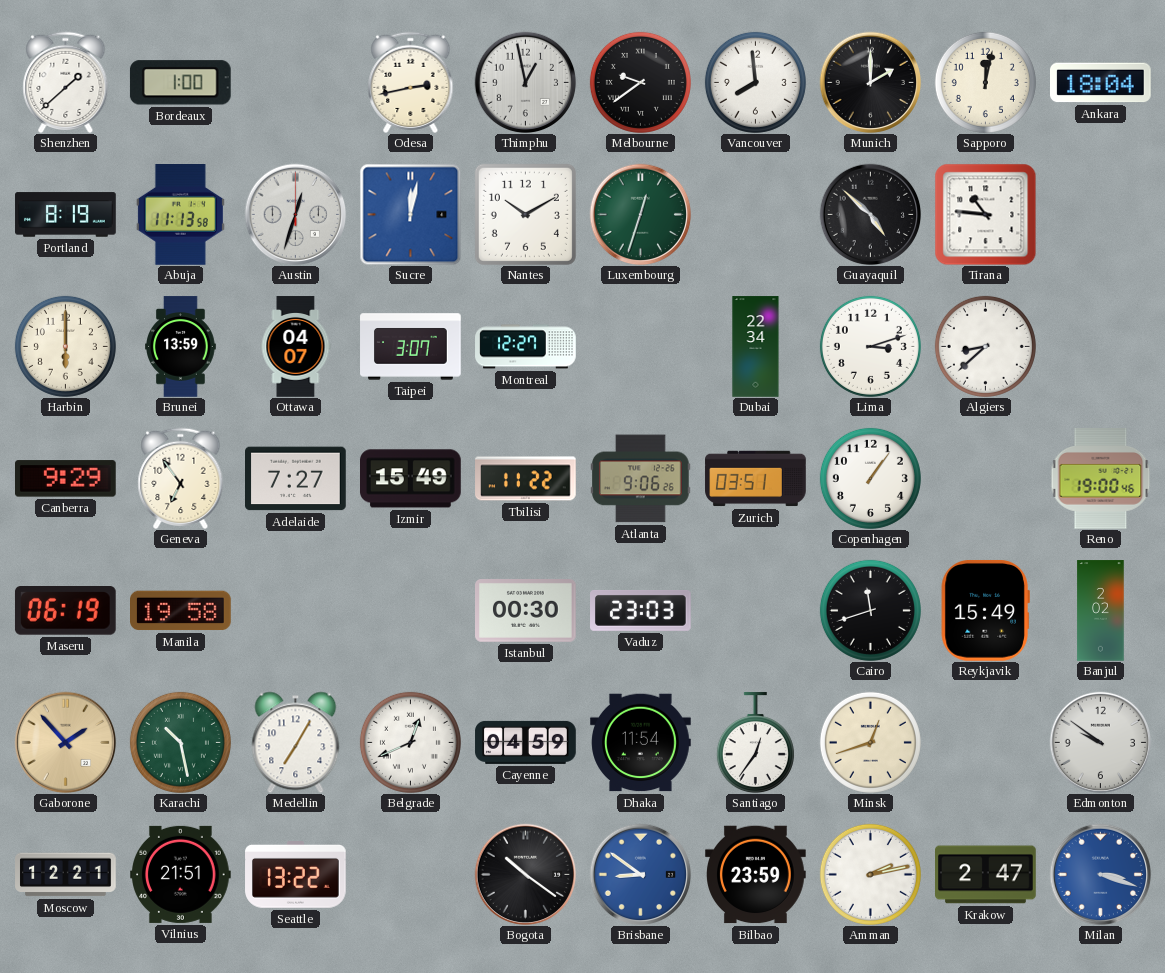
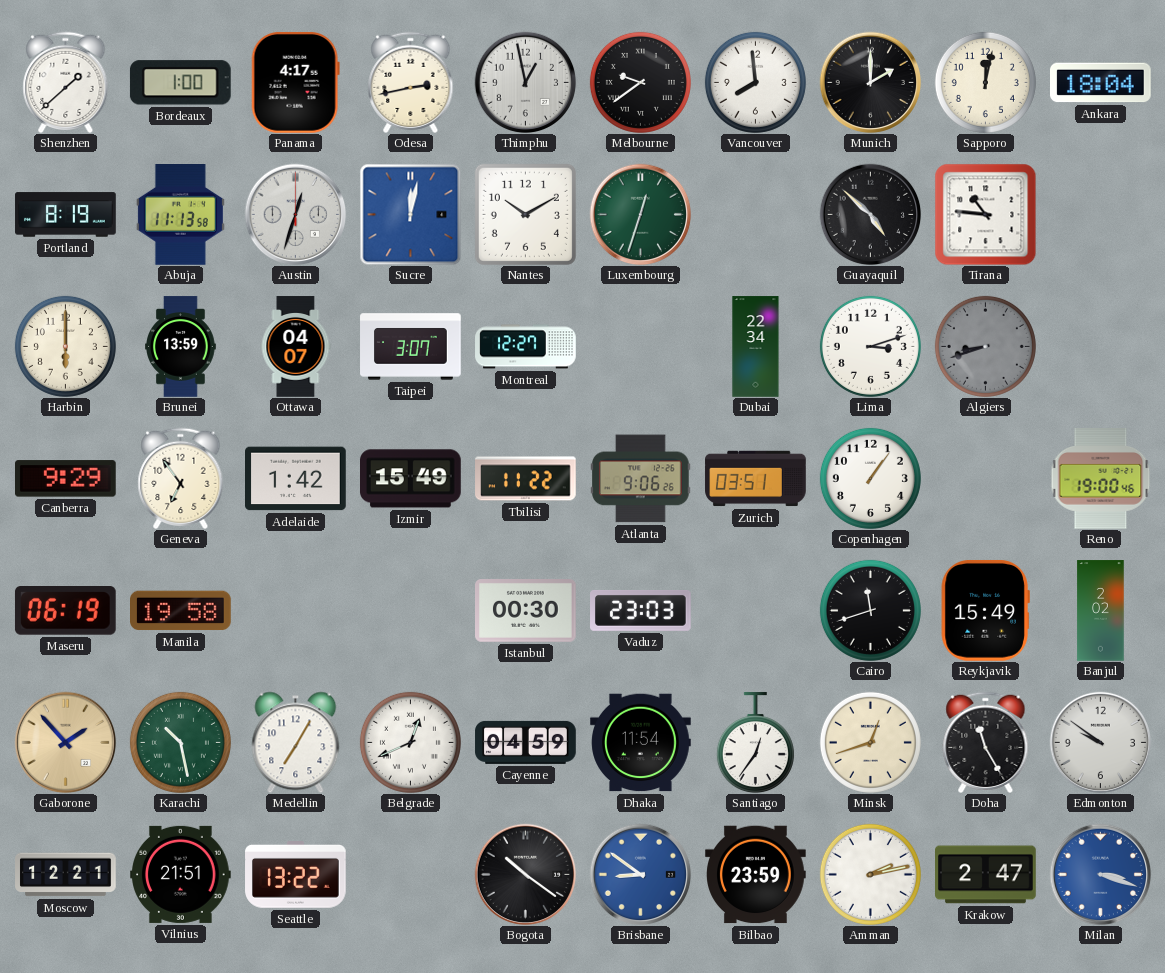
Panama: none -> 4:17 (295, 83)
Algiers: 8:38 -> 8:42 (985, 346)
Algiers dial: white -> grey (985, 346)
Adelaide: 7:27 -> 1:42 (296, 479)
Doha: none -> 11:25 (986, 742)
